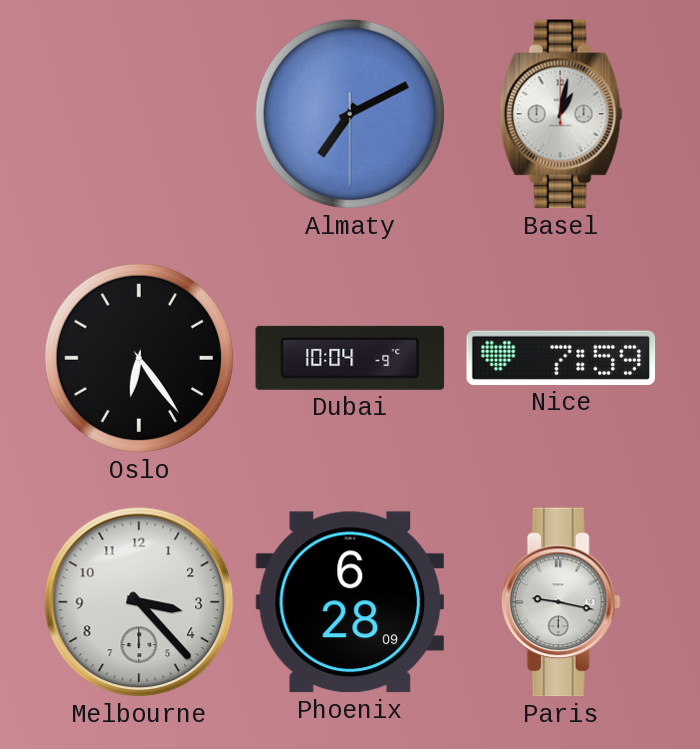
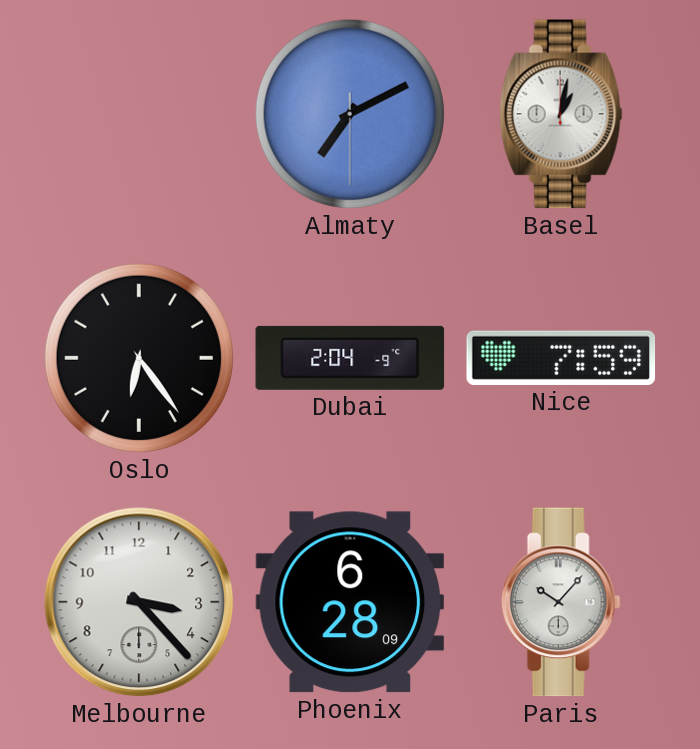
Dubai: 10:04 -> 2:04 (350, 358)
Paris: 9:17 -> 10:07 (561, 602)
